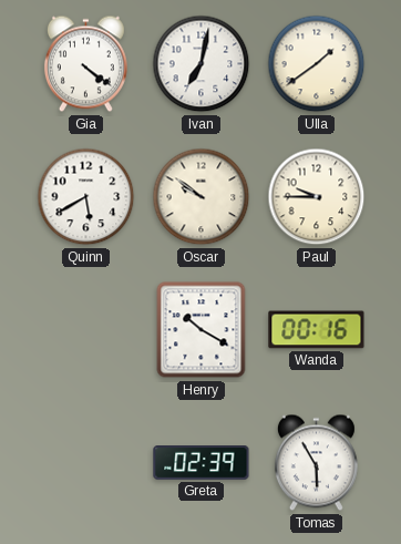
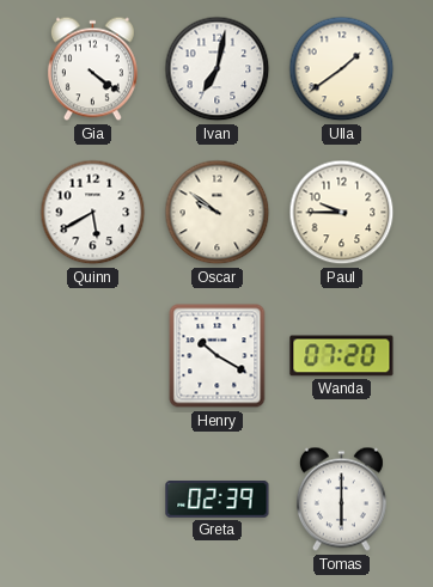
Wanda: 00:16 -> 07:20 (342, 356)
Tomas: 5:55 -> 6:00 (341, 500)
